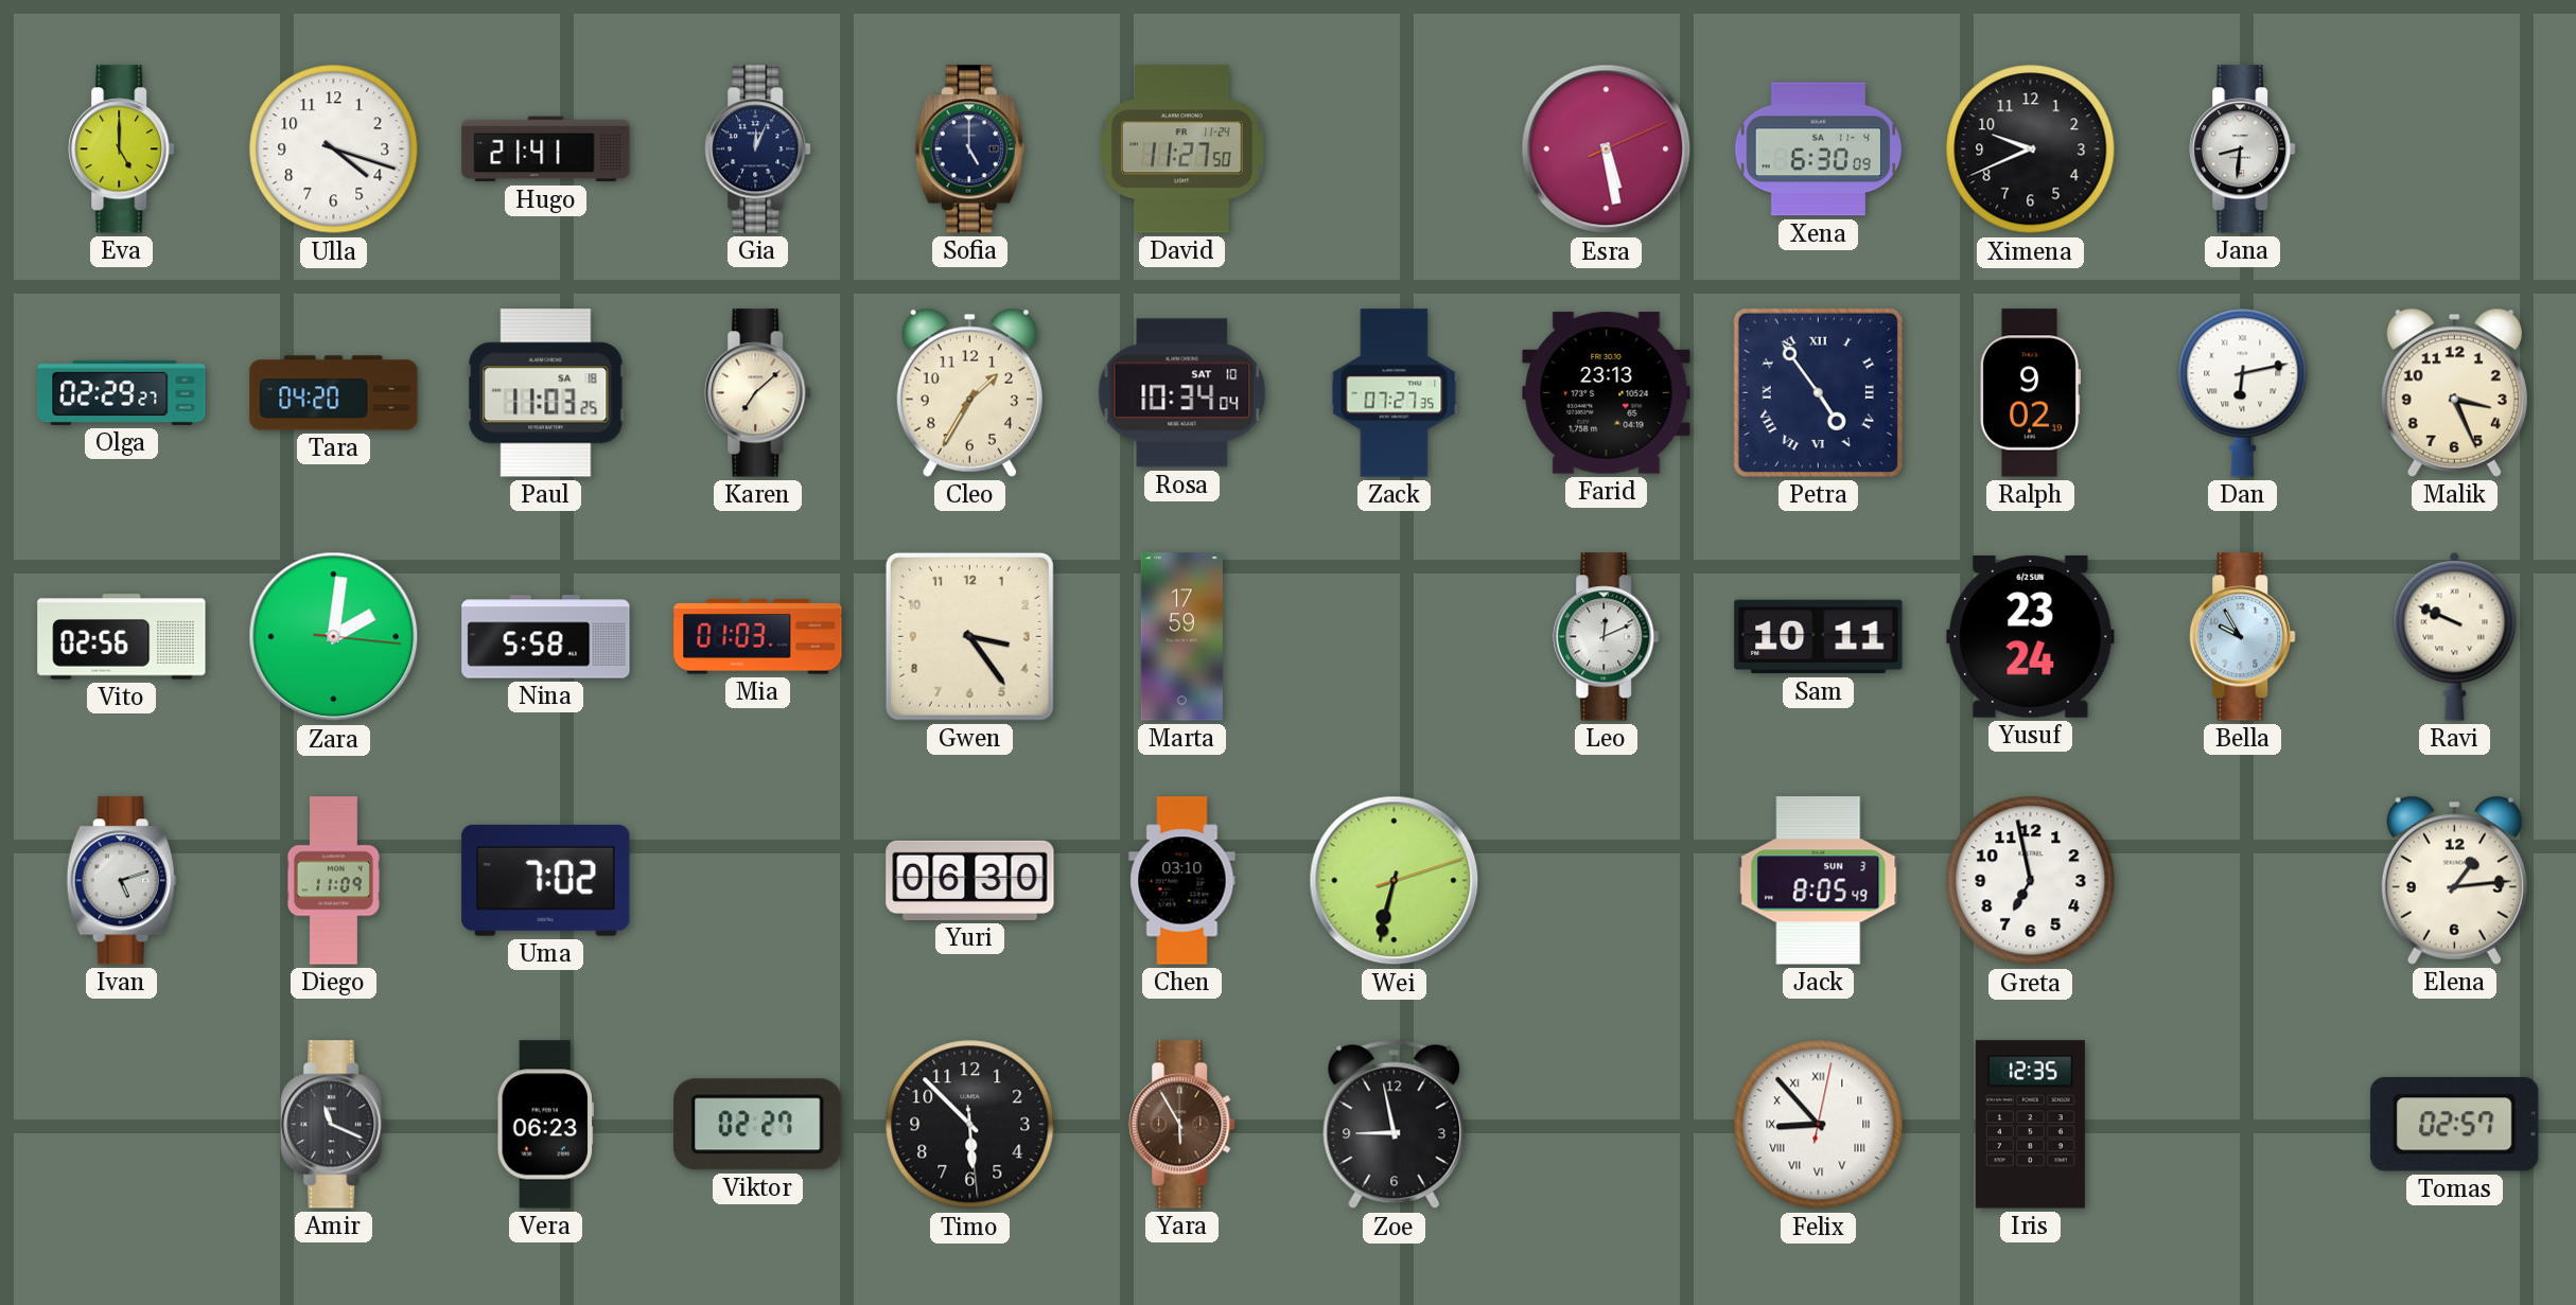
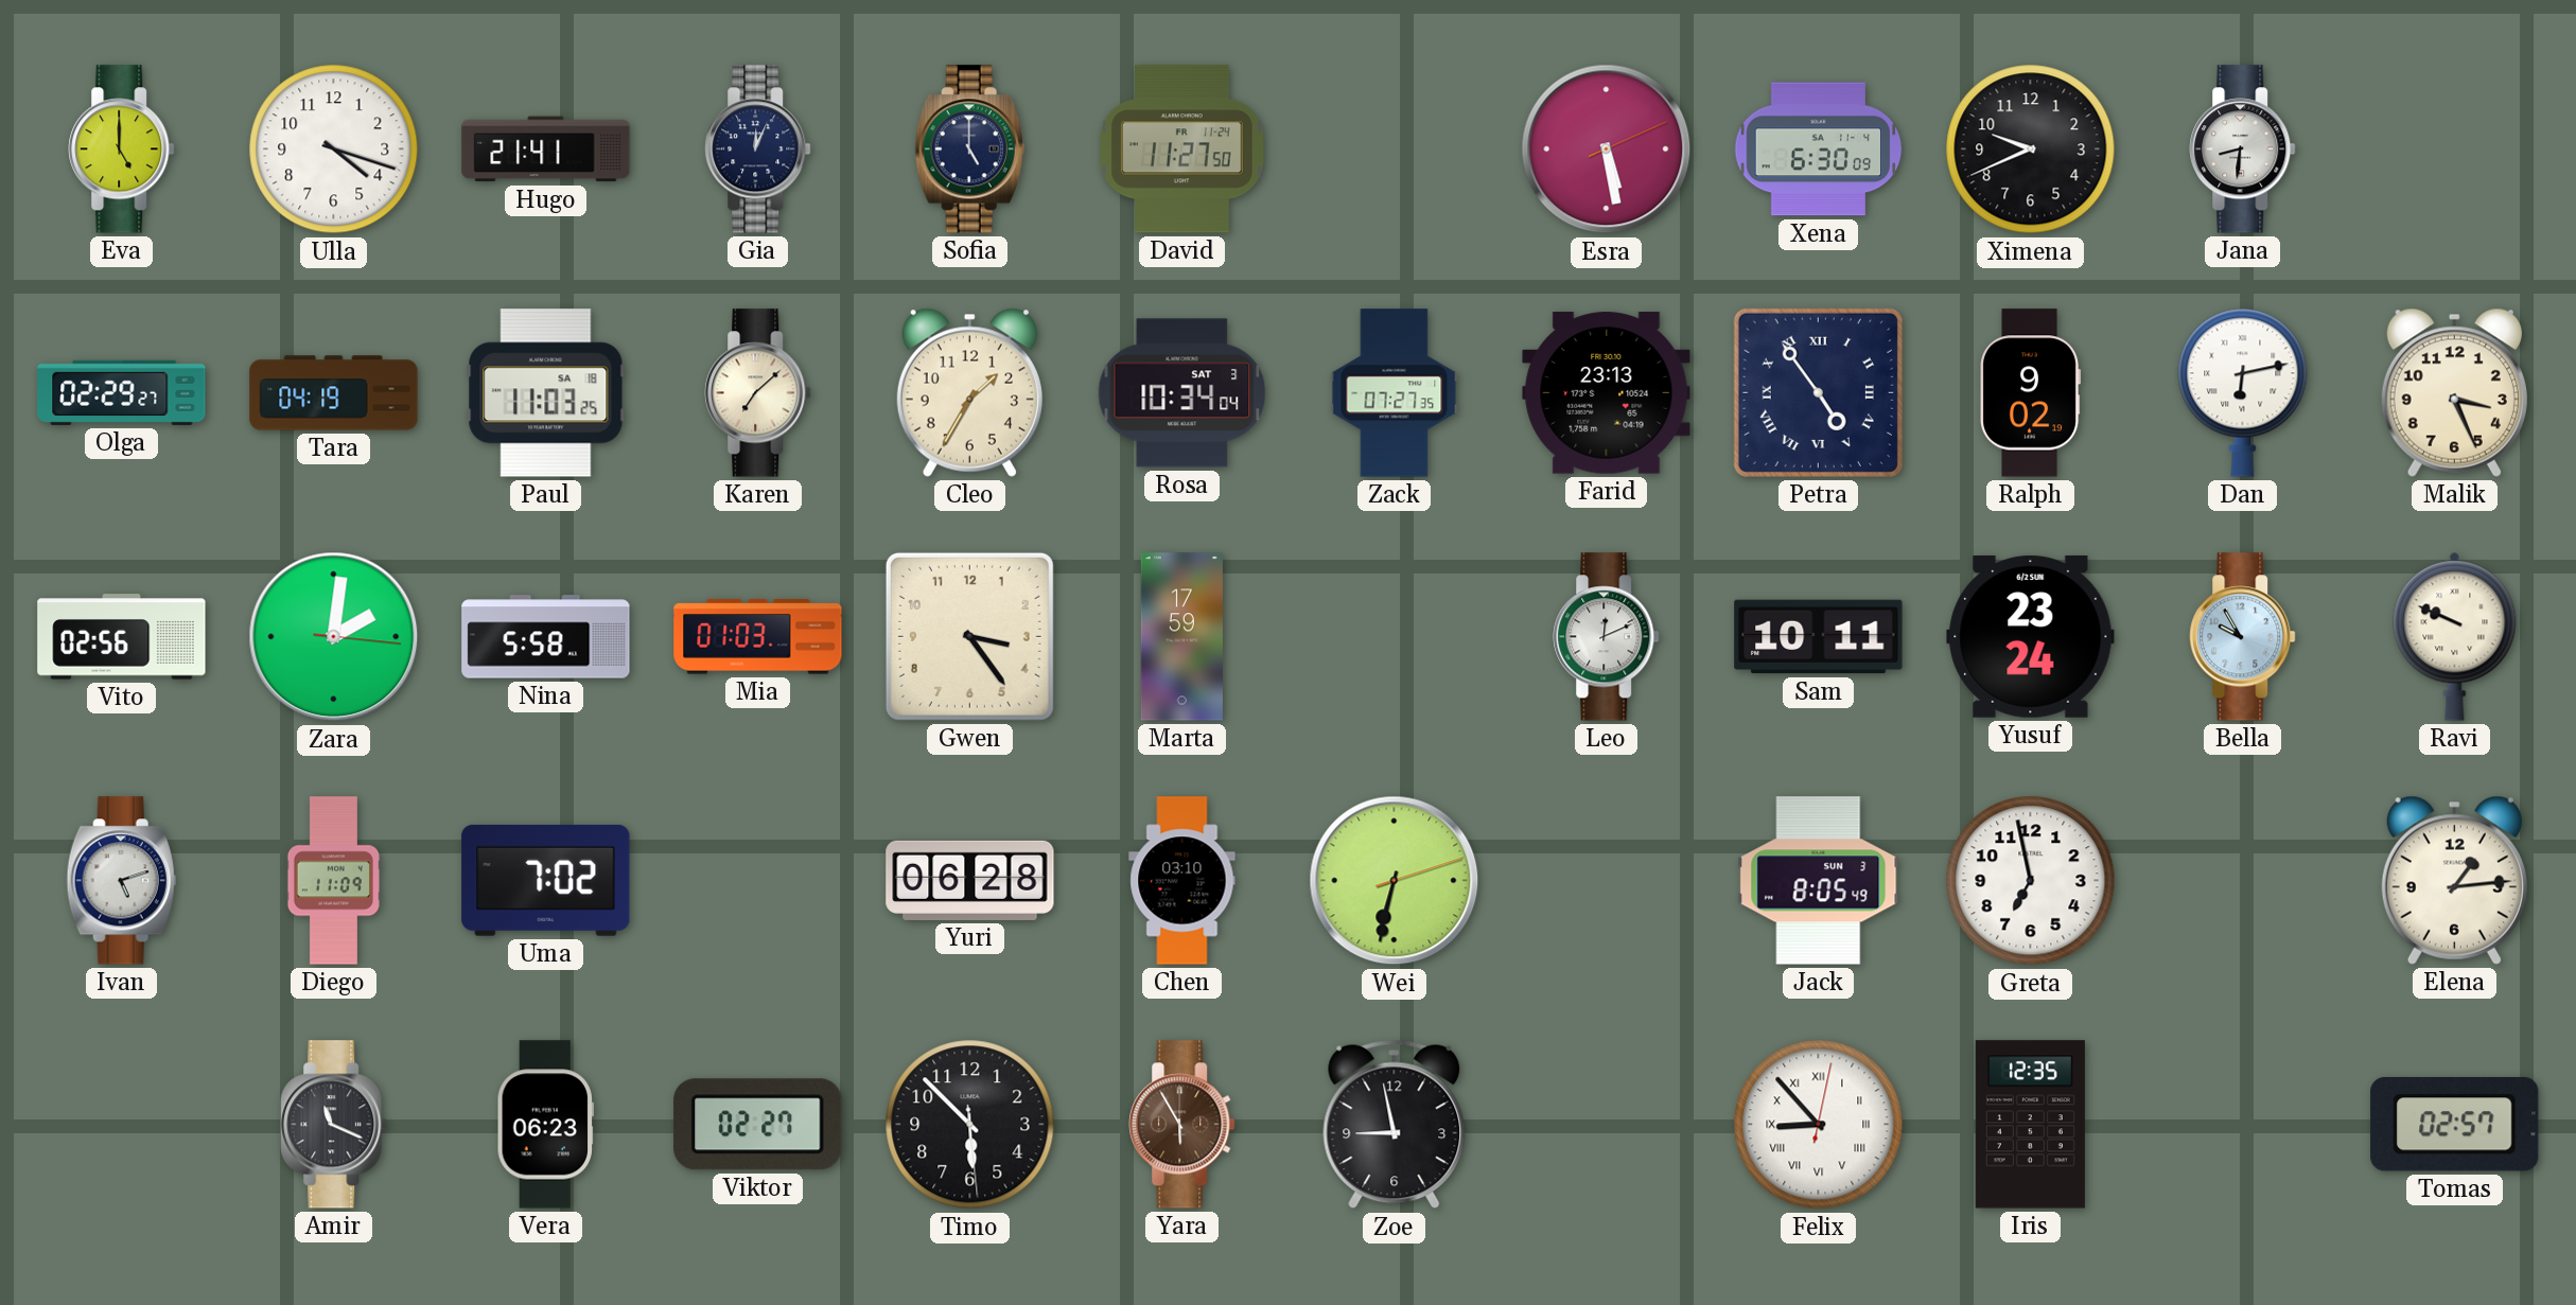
Tara: 04:20 -> 04:19 (334, 393)
Rosa date: SAT 10 -> SAT 3 (1182, 393)
Yuri: 06:30 -> 06:28 (970, 880)
